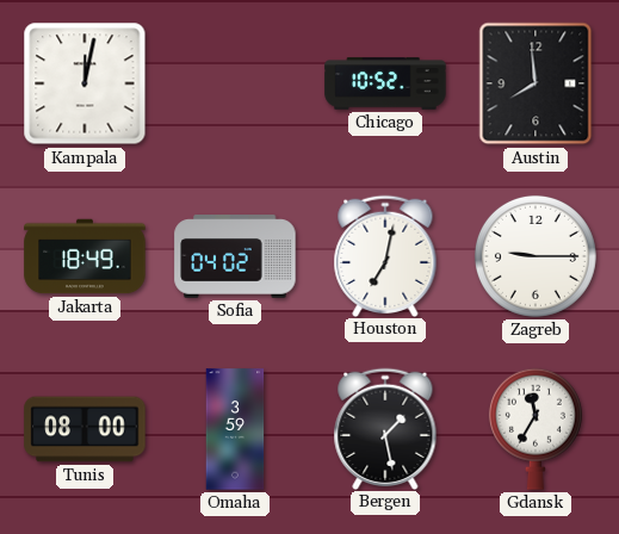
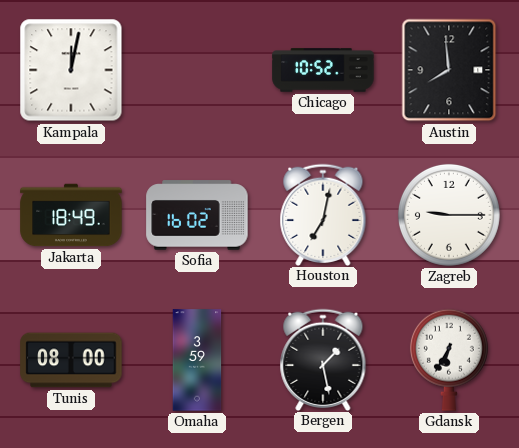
Sofia: 04:02 -> 16:02 (197, 215)
Gdansk: 11:35 -> 6:35 (449, 360)
